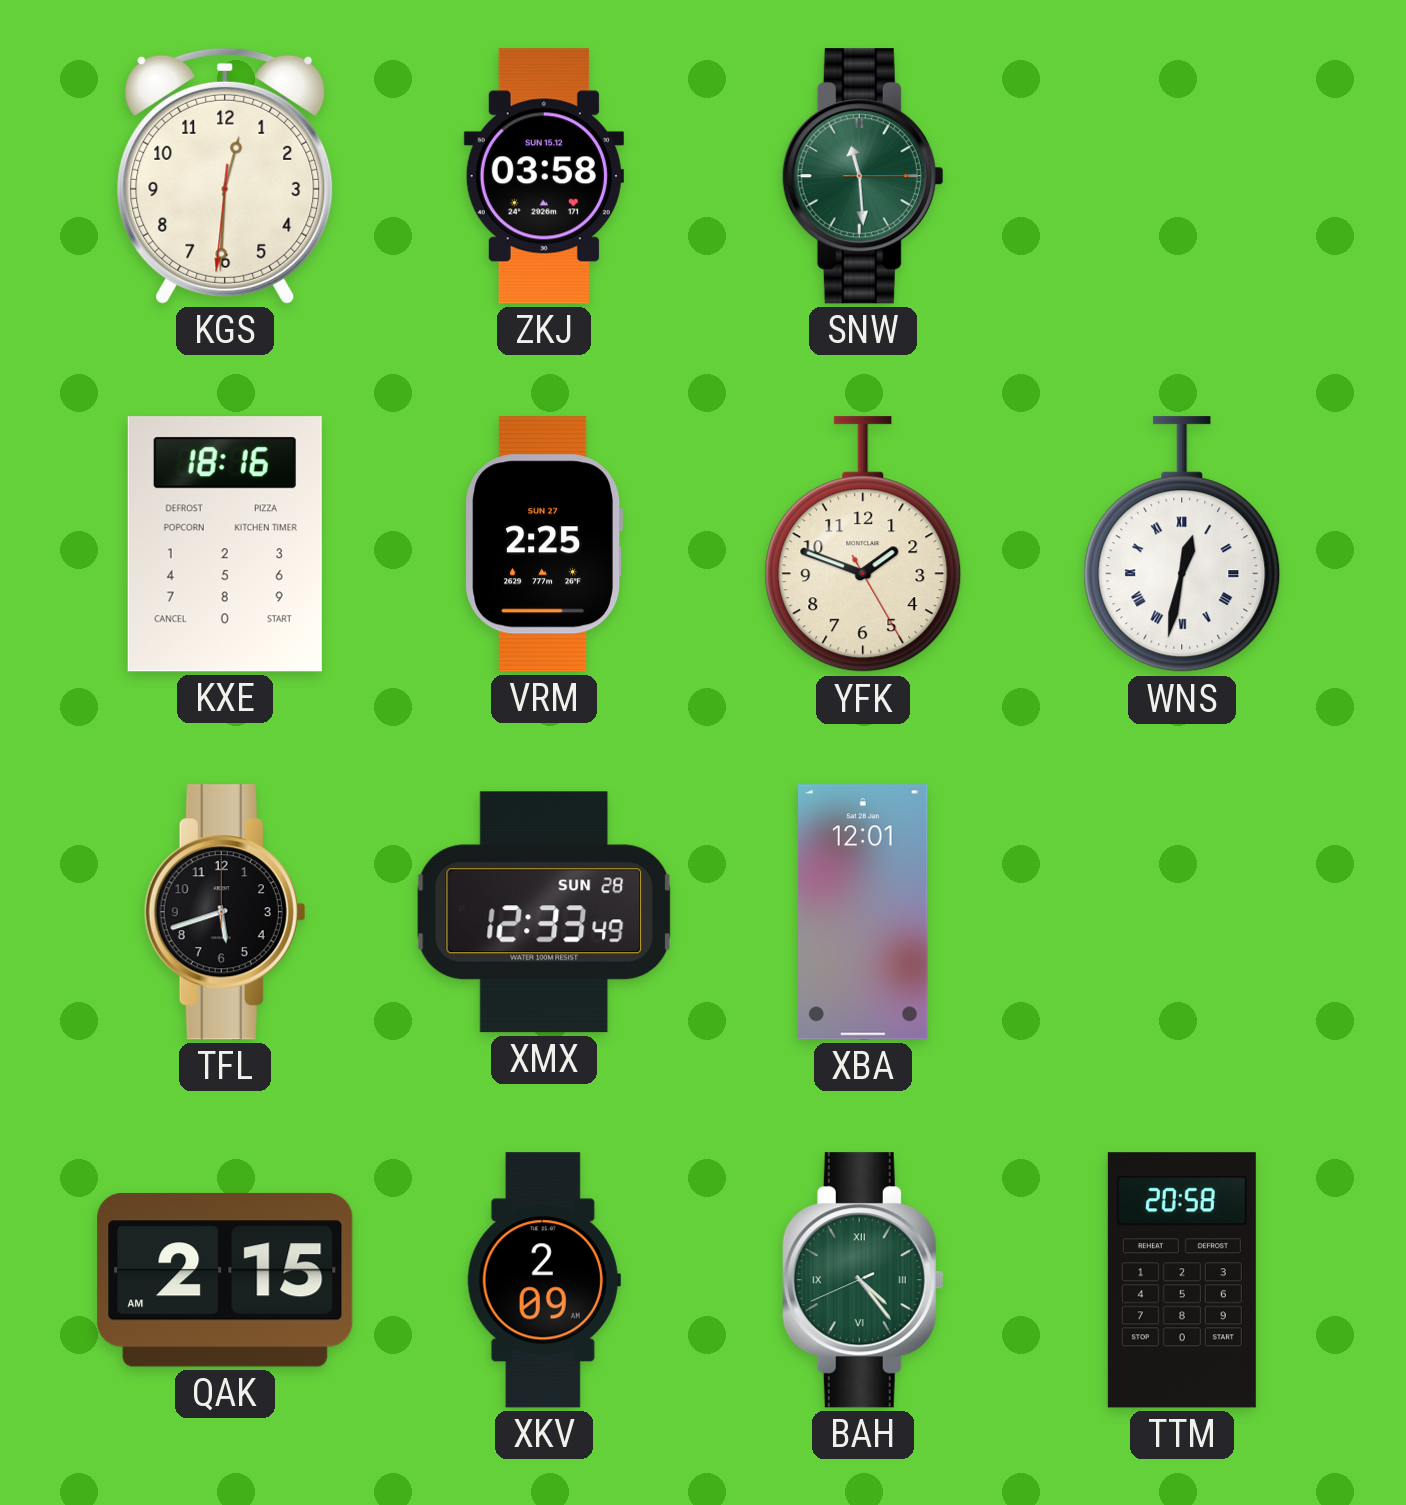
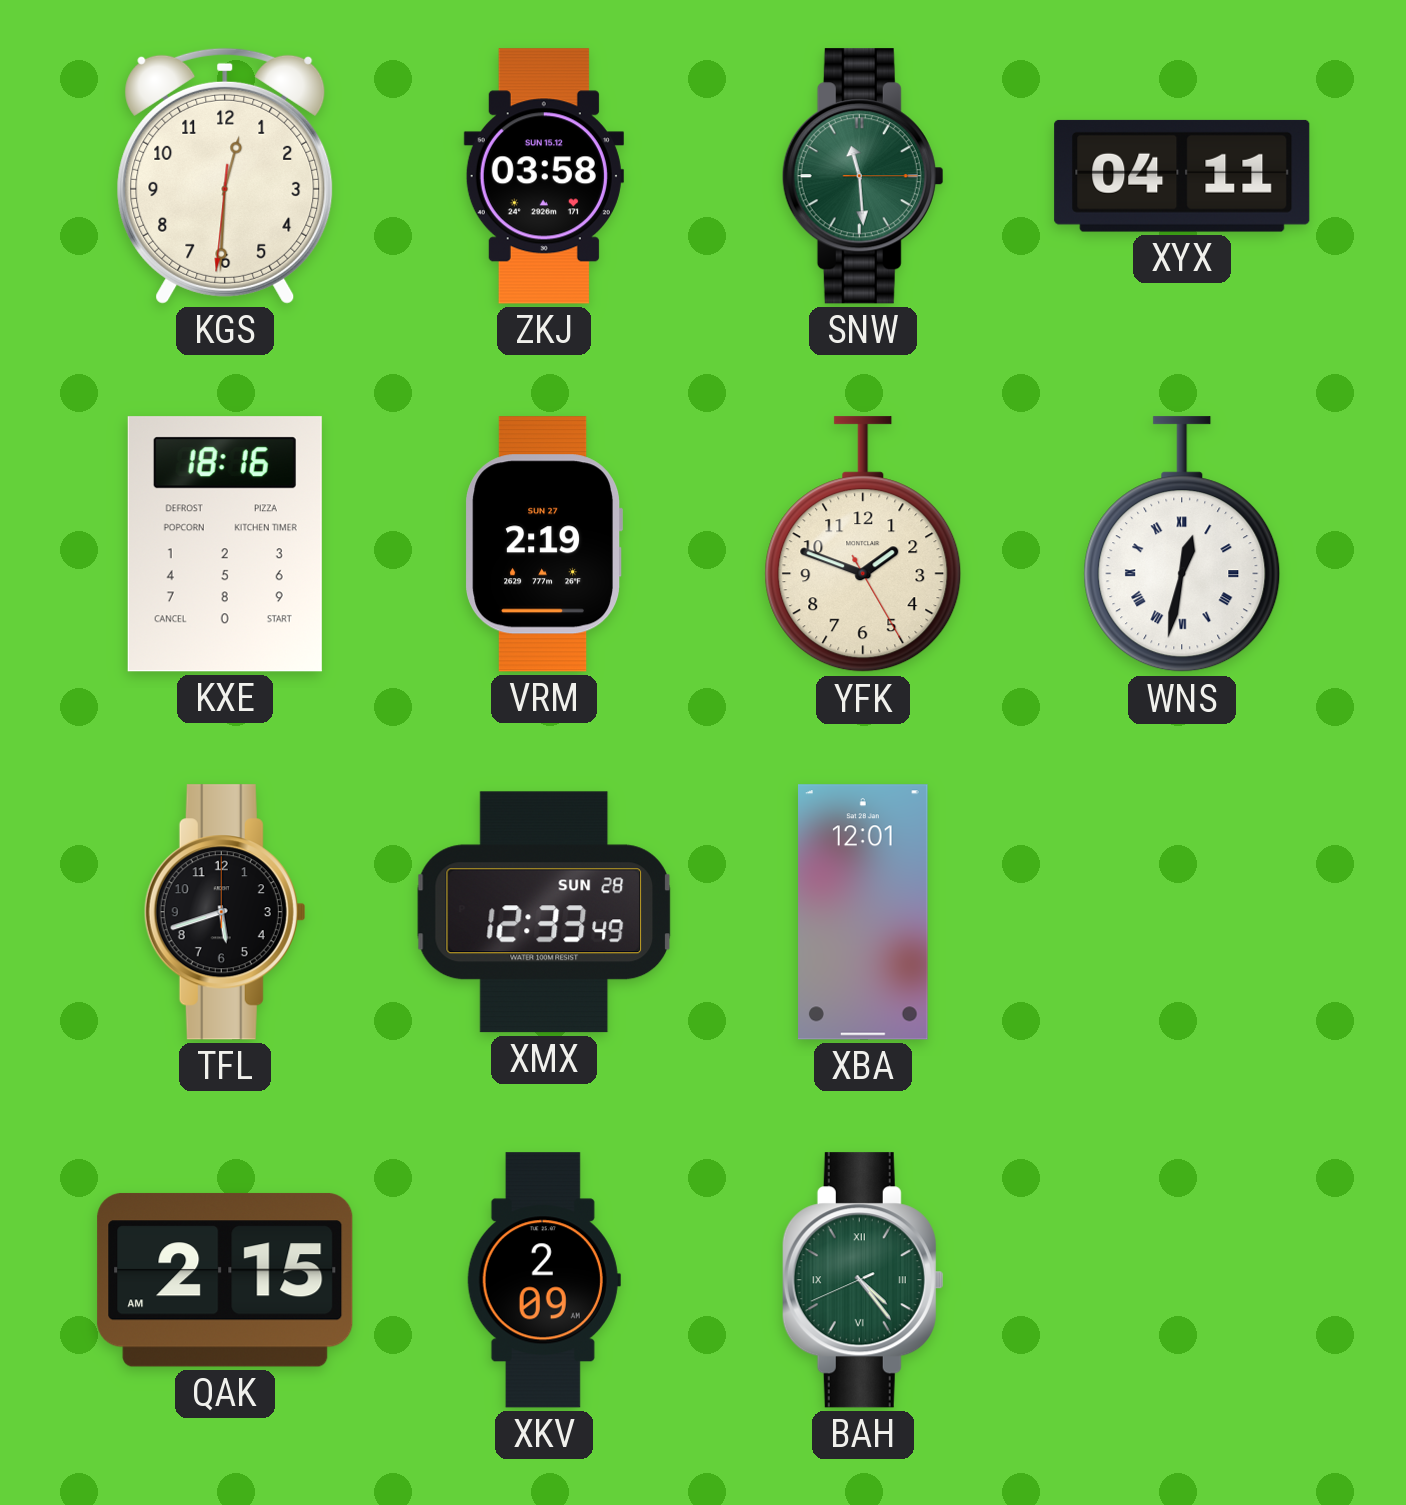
XYX: none -> 04:11 (1182, 176)
VRM: 2:25 -> 2:19 (544, 544)
TTM: 20:58 -> none (1182, 1280)
